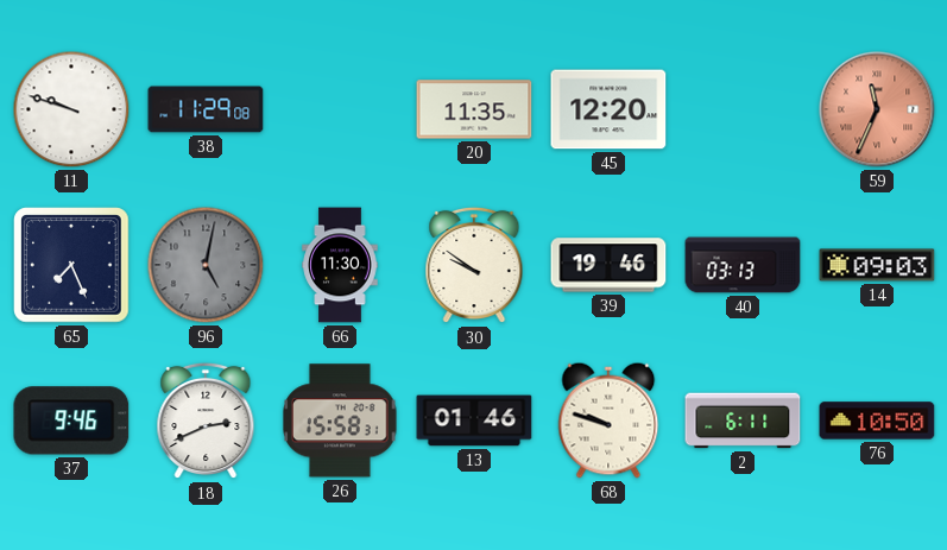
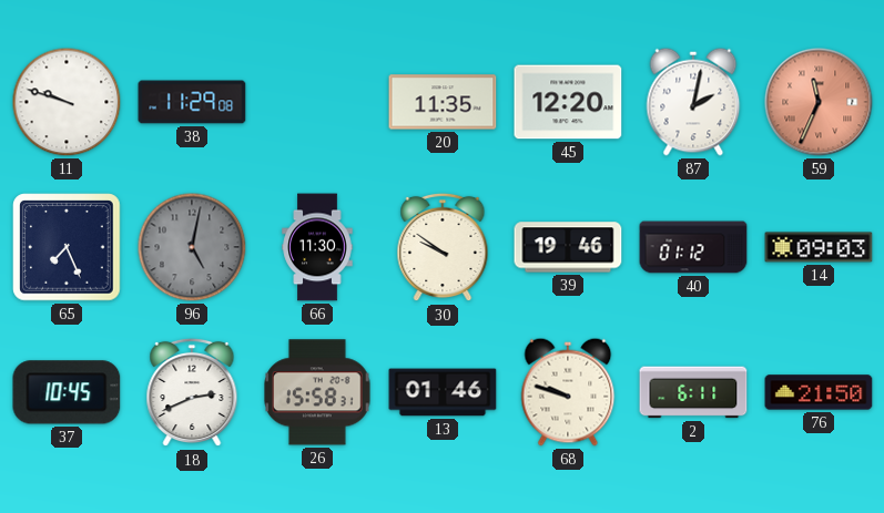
87: none -> 2:02 (693, 102)
40: 03:13 -> 01:12 (693, 247)
37: 9:46 -> 10:45 (67, 392)
76: 10:50 -> 21:50 (819, 392)
